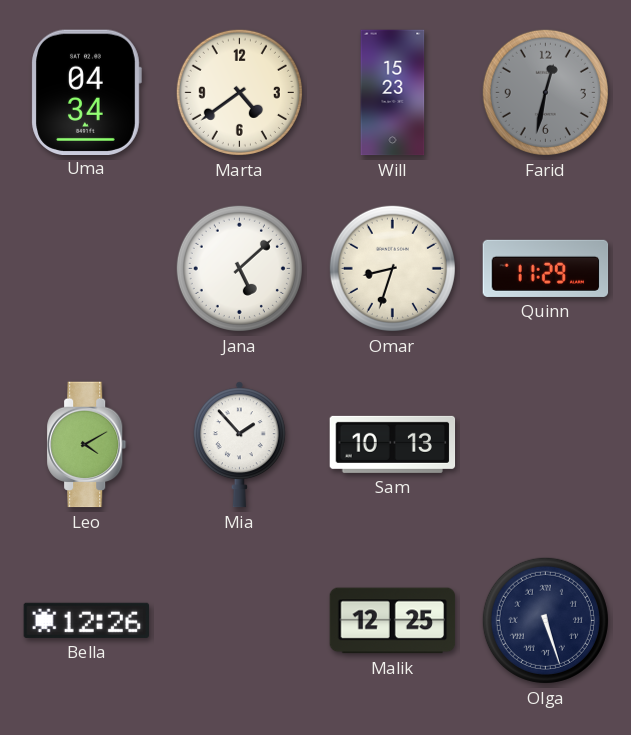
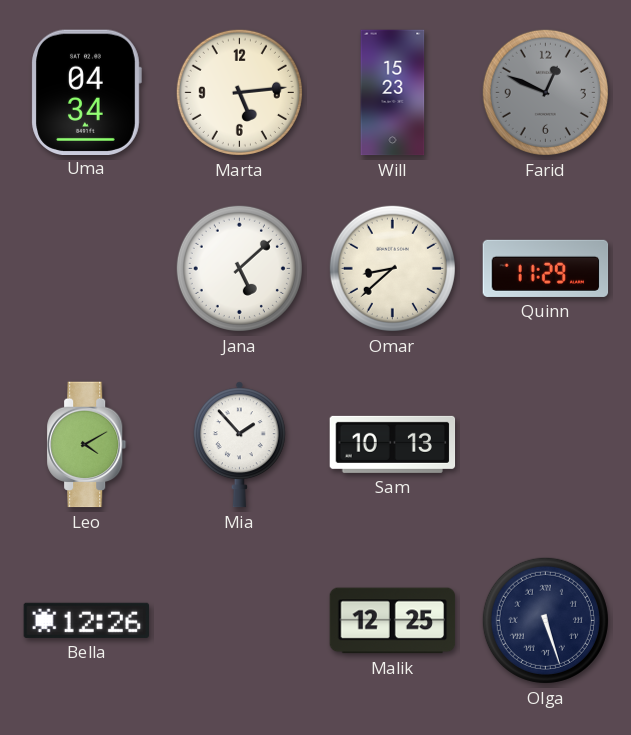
Marta: 4:39 -> 5:14 (239, 92)
Farid: 12:32 -> 12:49 (545, 92)
Omar: 8:33 -> 8:38 (392, 268)
